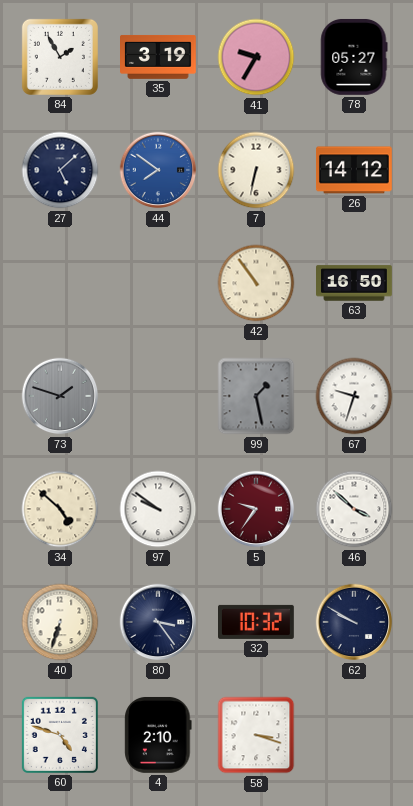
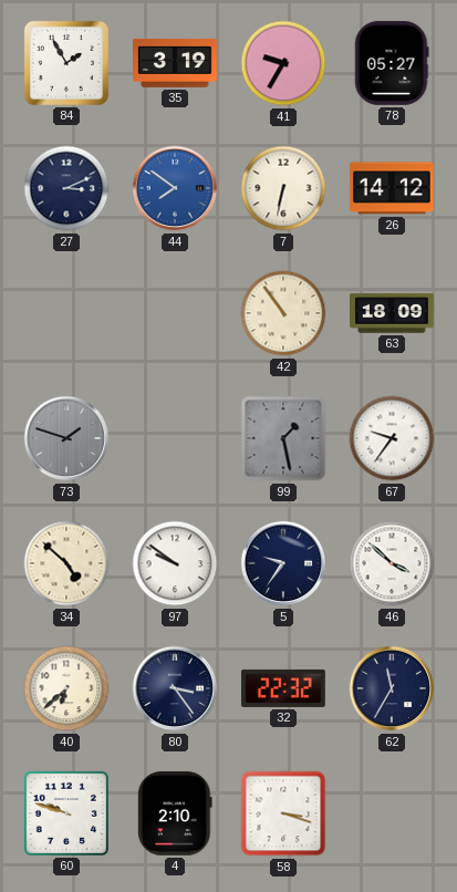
27: 5:08 -> 3:11 (66, 188)
63: 16:50 -> 18:09 (393, 313)
67: 9:33 -> 9:36 (392, 438)
5 dial: burgundy -> navy (283, 563)
40: 6:33 -> 6:38 (66, 688)
32: 10:32 -> 22:32 (284, 688)
62: 9:50 -> 11:35 (392, 688)
60: 4:48 -> 9:48 (66, 813)
